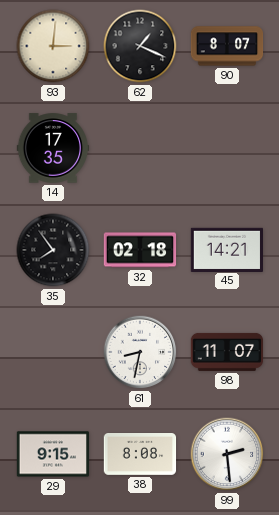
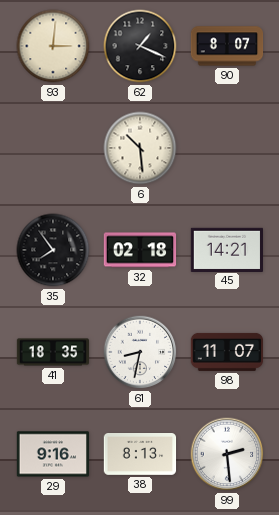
14: 17:35 -> none (53, 148)
6: none -> 10:29 (140, 148)
41: none -> 18:35 (53, 352)
29: 9:15 -> 9:16 (53, 454)
38: 8:08 -> 8:13 (140, 455)
